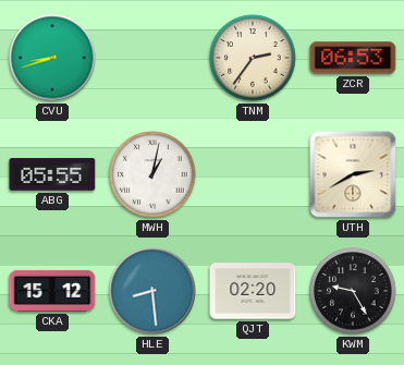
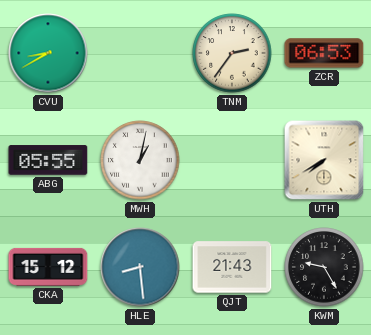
CVU: 8:42 -> 8:40 (48, 53)
UTH: 2:40 -> 7:40 (324, 160)
QJT: 02:20 -> 21:43 (232, 267)
